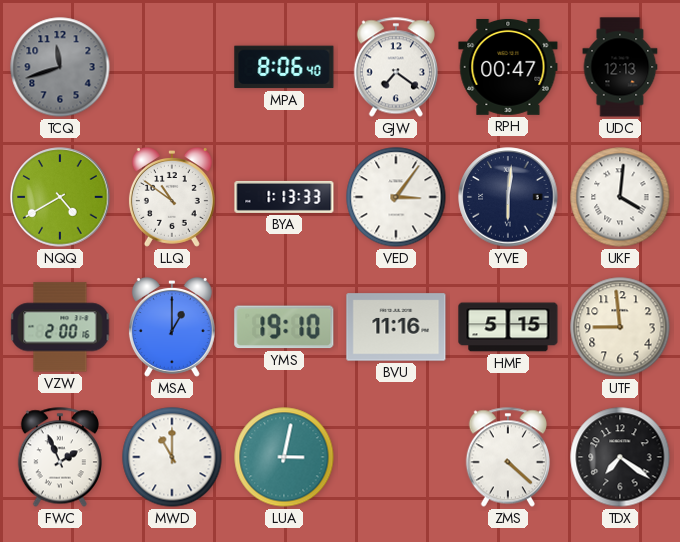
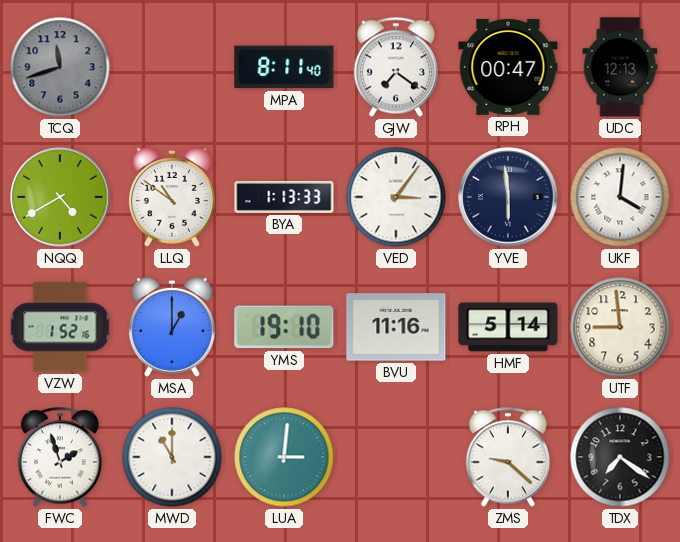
MPA: 8:06 -> 8:11 (284, 67)
YVE: 6:01 -> 5:59 (508, 197)
VZW: 2:00 -> 1:52 (60, 327)
HMF: 5:15 -> 5:14 (508, 327)
FWC: 1:56 -> 1:57 (60, 457)
LUA: 3:02 -> 3:01 (284, 457)
ZMS: 4:22 -> 9:22 (508, 457)
